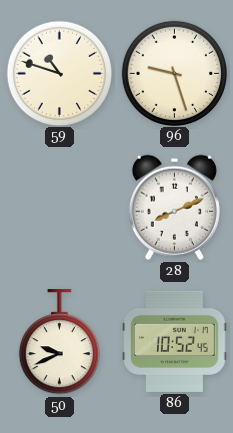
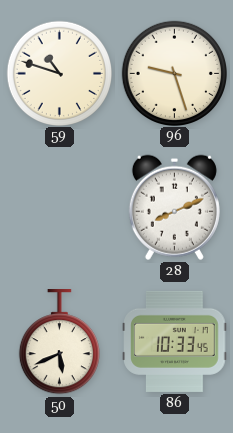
50: 9:41 -> 5:41 (59, 342)
86: 10:52 -> 10:33 (175, 341)
